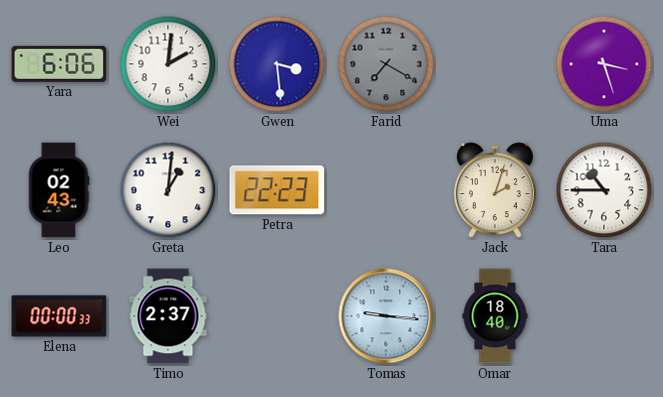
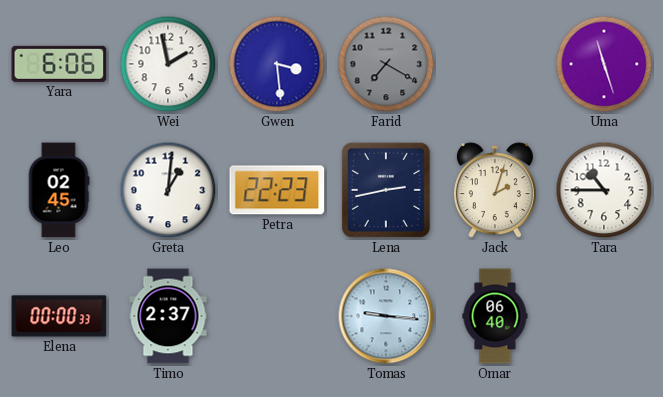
Wei: 2:01 -> 1:58 (168, 64)
Uma: 3:27 -> 11:27 (604, 64)
Leo: 02:43 -> 02:45 (59, 190)
Lena: none -> 2:43 (386, 190)
Omar: 18:40 -> 06:40 (495, 316)
